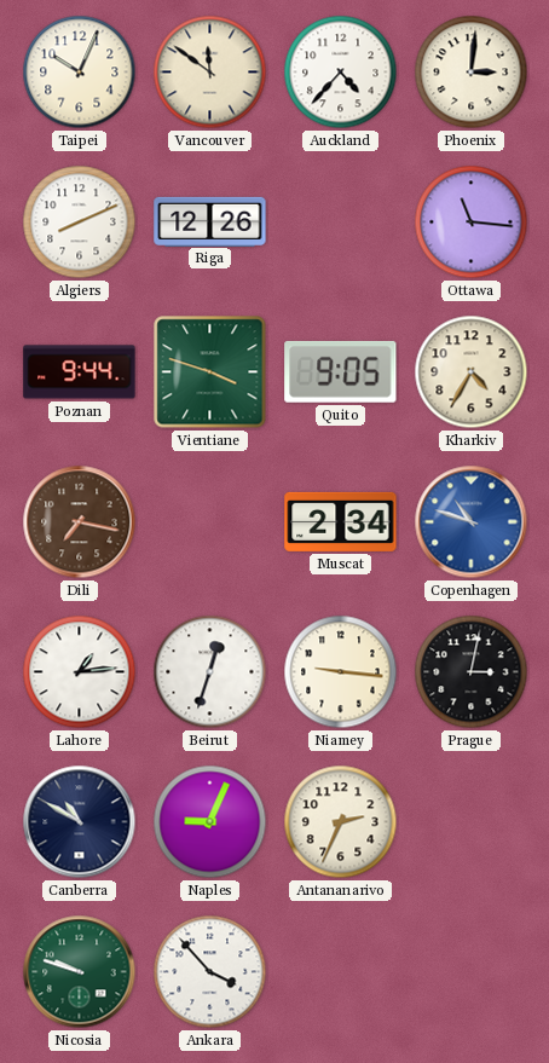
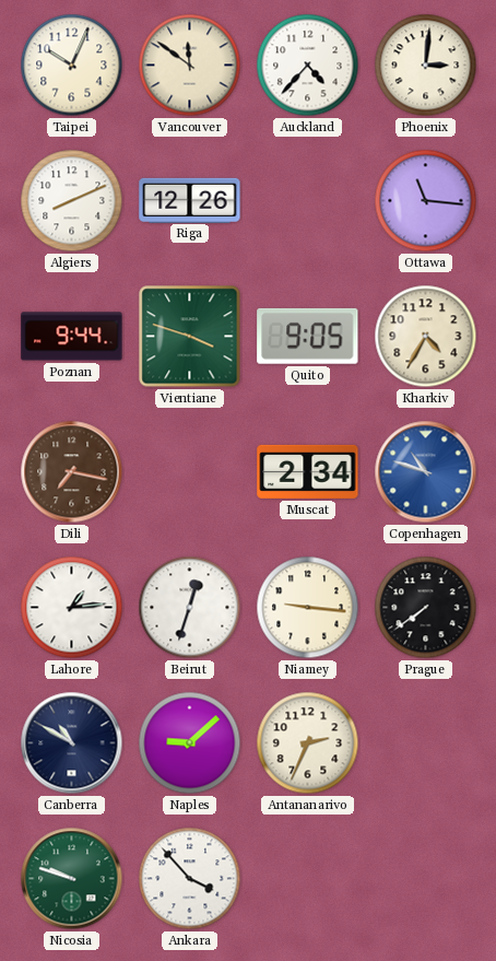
Prague: 3:02 -> 7:39 (426, 608)
Naples: 9:04 -> 9:08 (190, 743)
